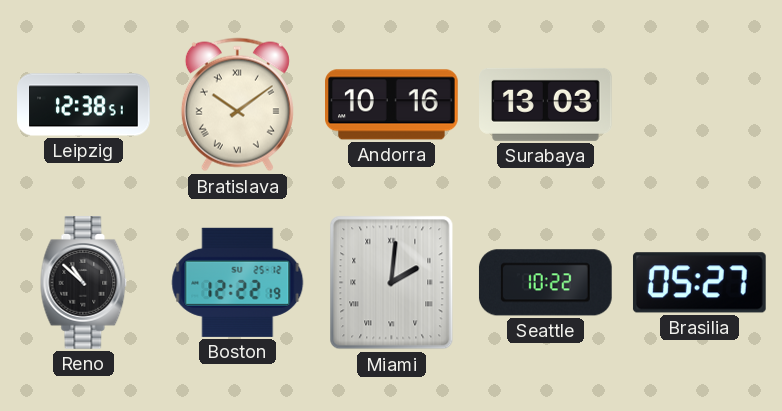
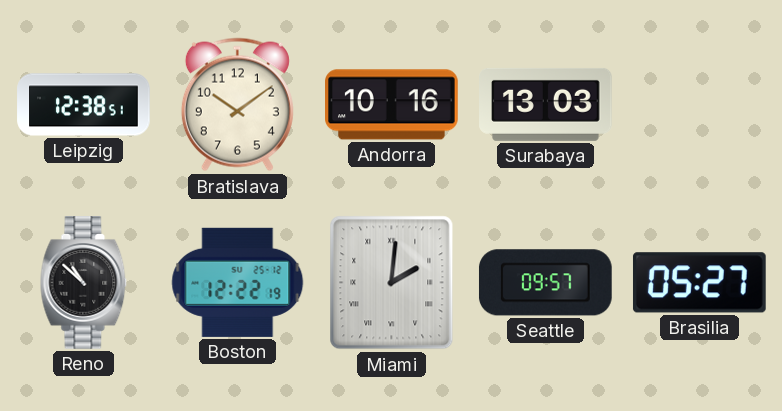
Bratislava numerals: Roman -> Arabic (237, 105)
Seattle: 10:22 -> 09:57 (545, 283)
